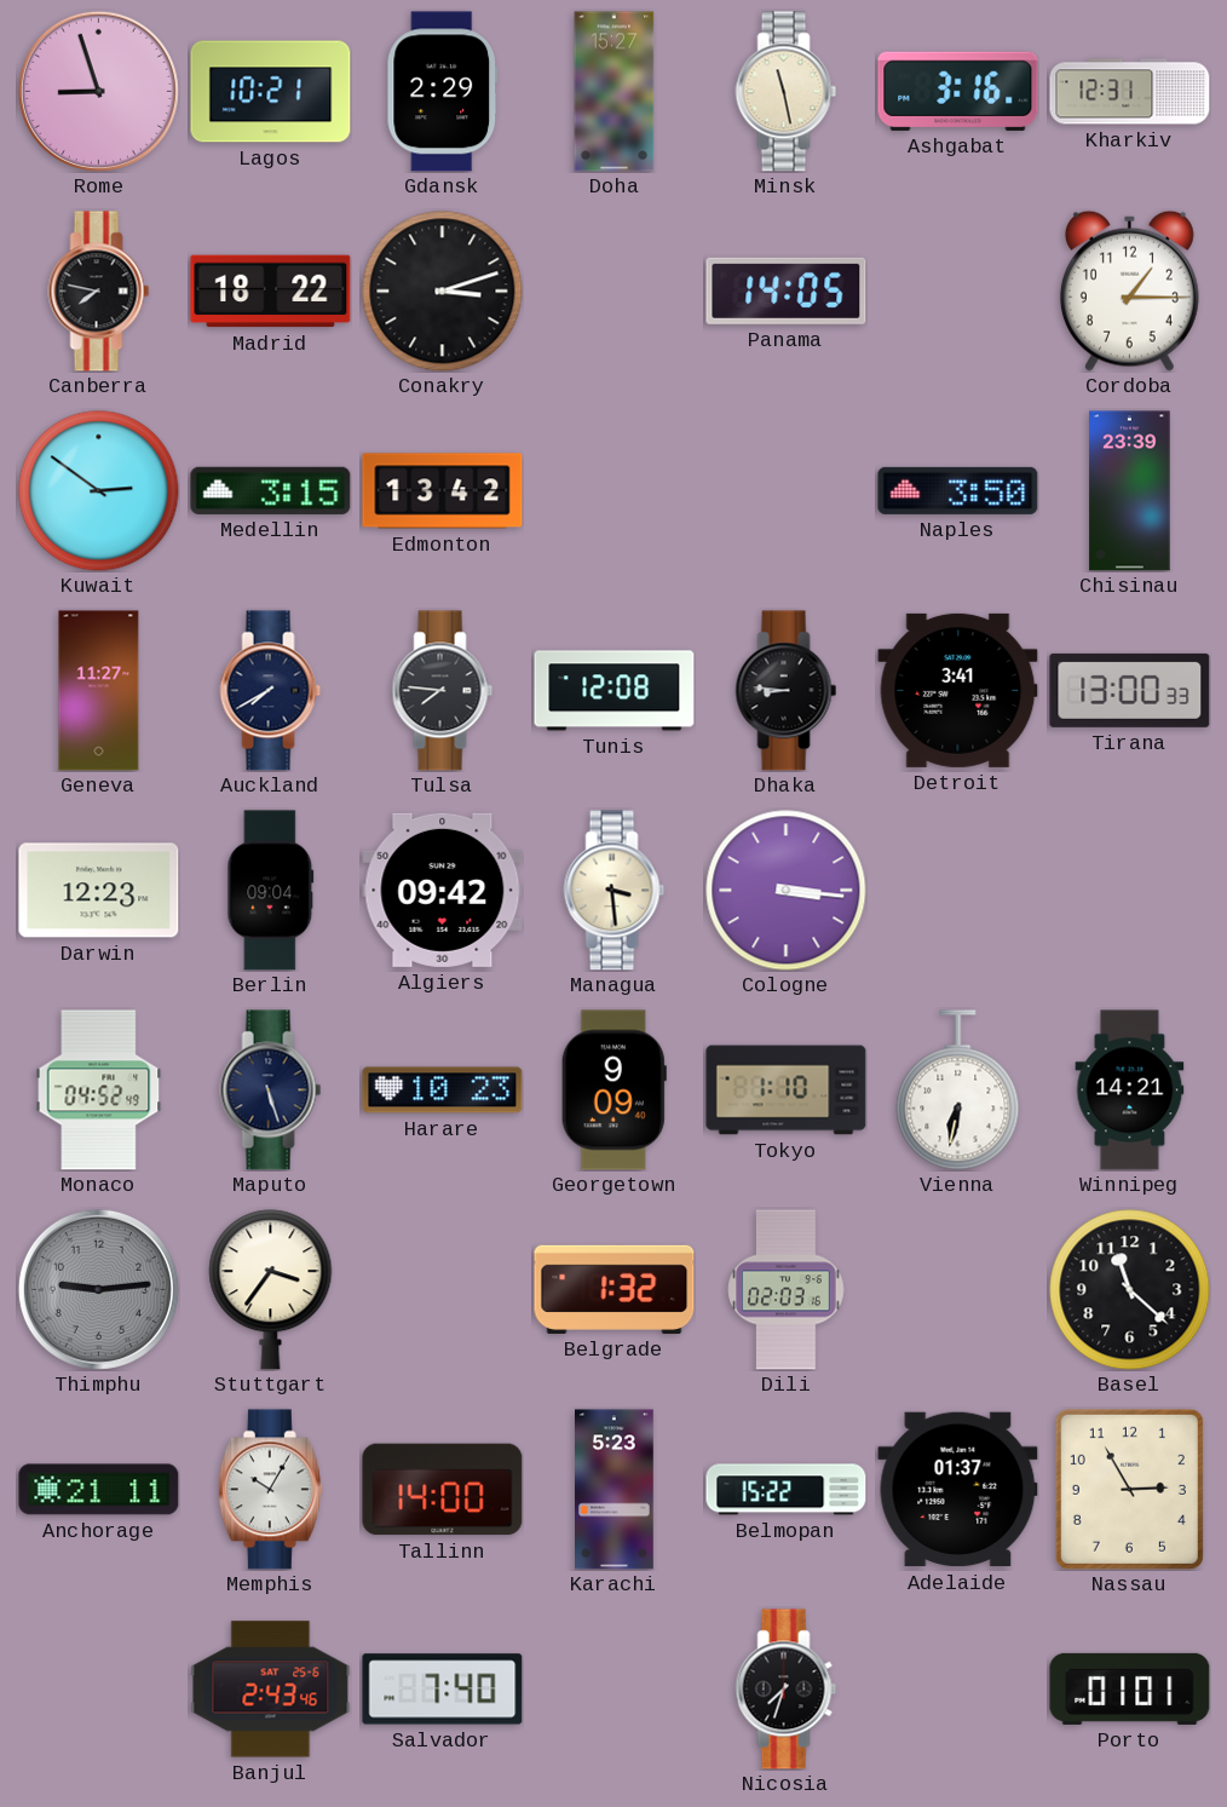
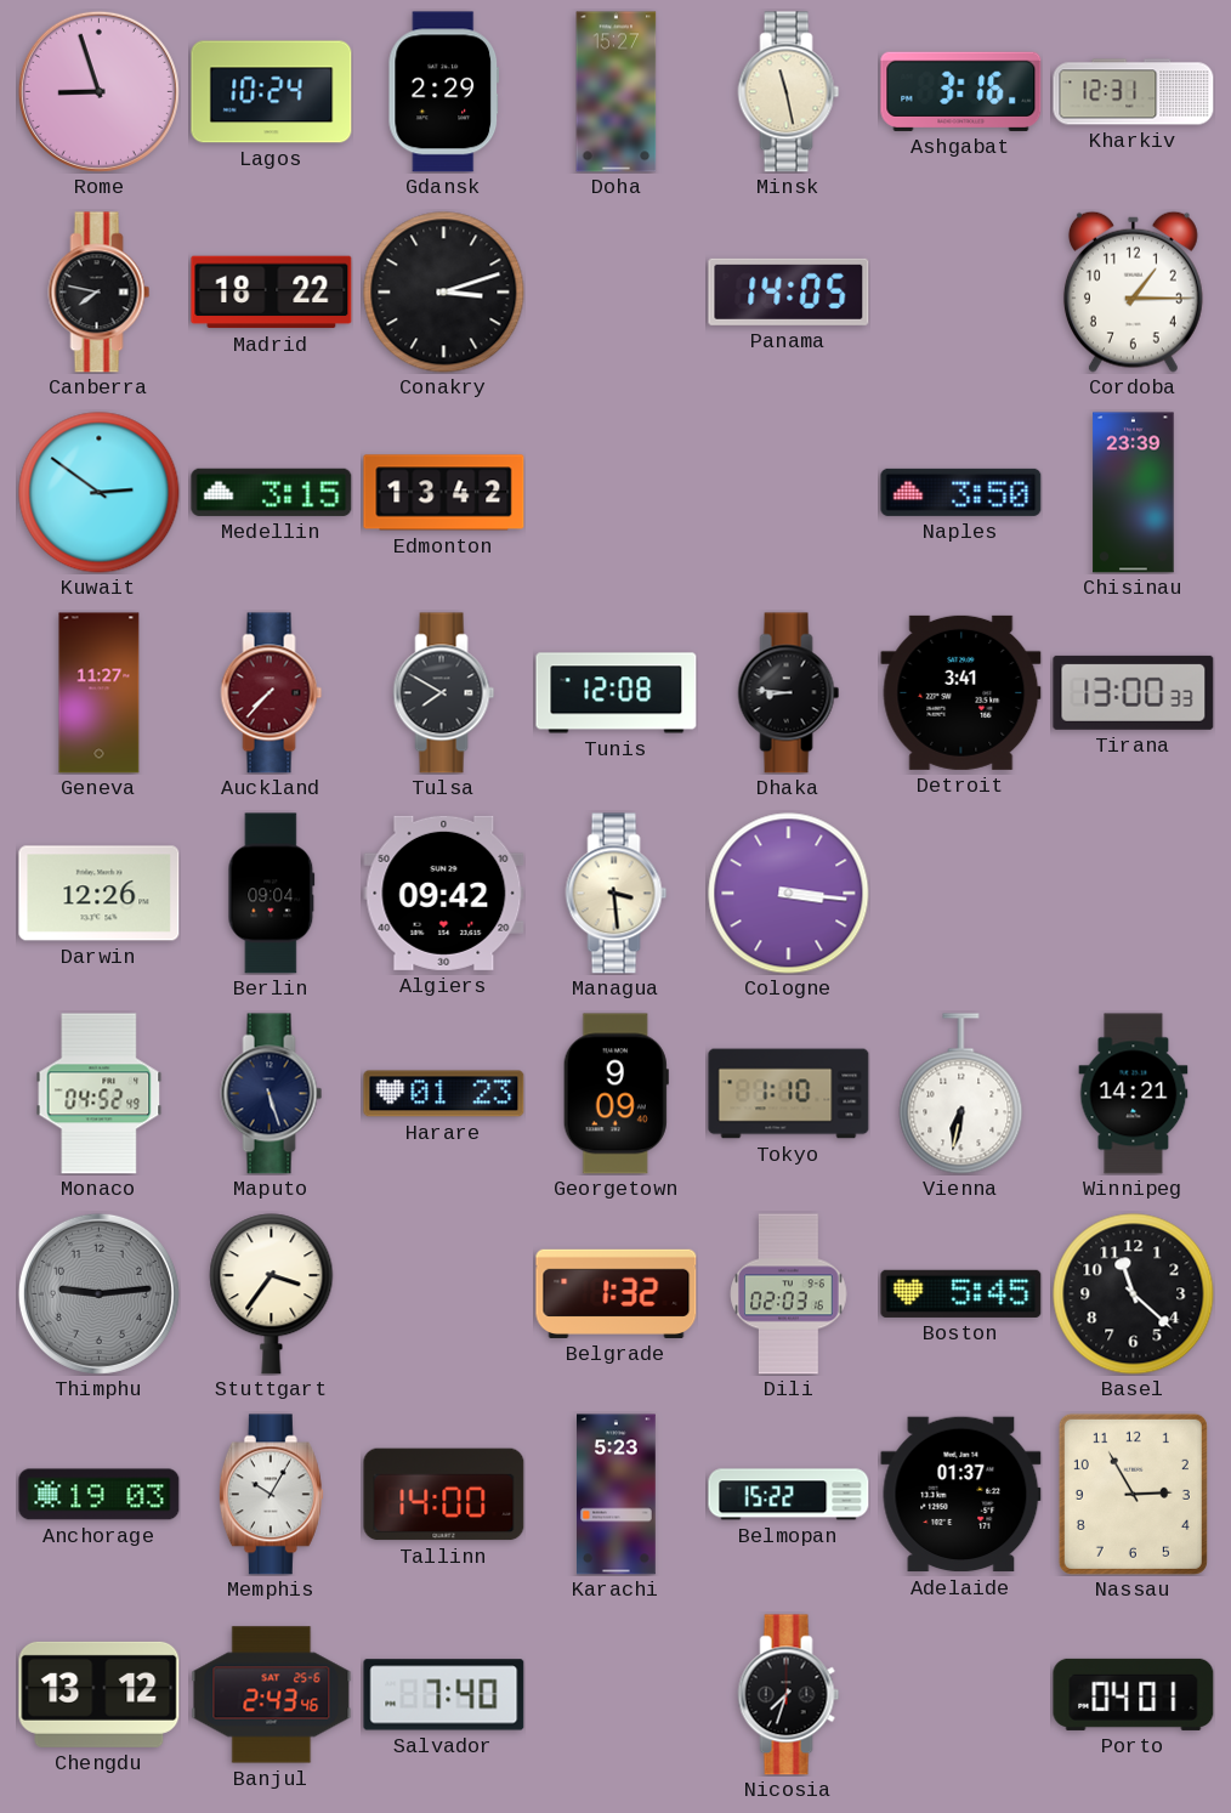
Lagos: 10:21 -> 10:24 (272, 92)
Auckland: 7:40 -> 7:37 (272, 693)
Auckland dial: navy -> burgundy (272, 693)
Tulsa: 7:46 -> 7:50 (444, 693)
Darwin: 12:23 -> 12:26 (100, 894)
Harare: 10:23 -> 01:23 (444, 1094)
Boston: none -> 5:45 (961, 1293)
Anchorage: 21:11 -> 19:03 (100, 1495)
Chengdu: none -> 13:12 (100, 1694)
Porto: 01:01 -> 04:01 (1134, 1694)
